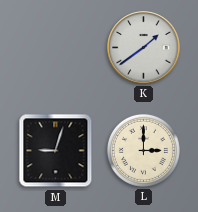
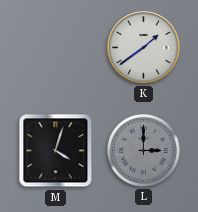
M: 9:03 -> 4:03 (56, 151)
L dial: cream -> grey (143, 150)
